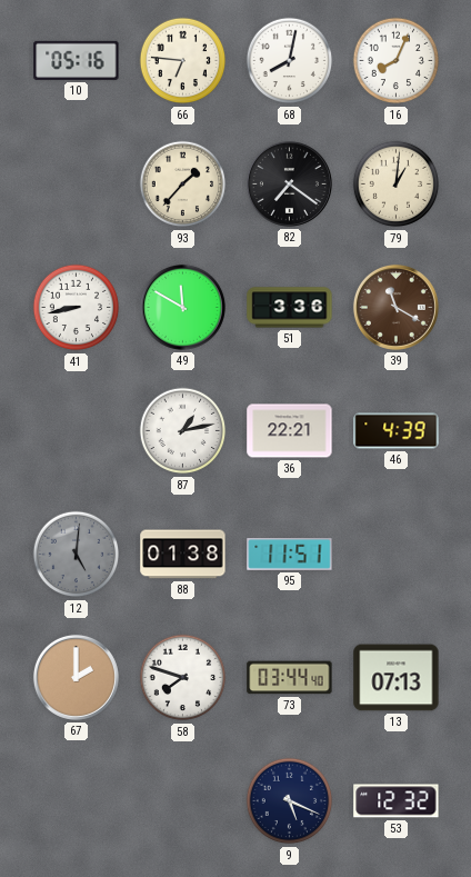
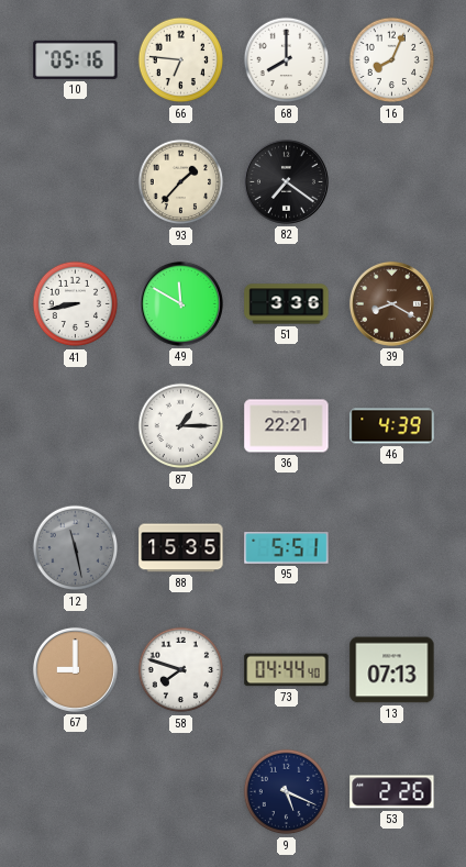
68: 8:02 -> 8:00 (287, 60)
79: 1:01 -> none (397, 185)
39: 11:20 -> 8:20 (391, 303)
87: 1:13 -> 1:15 (181, 426)
12: 5:01 -> 11:28 (76, 548)
88: 01:38 -> 15:35 (181, 548)
95: 11:51 -> 5:51 (287, 548)
67: 2:00 -> 9:00 (75, 669)
73: 03:44 -> 04:44 (287, 670)
53: 12:32 -> 2:26 (392, 792)
